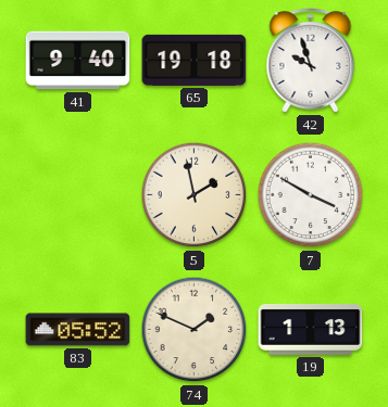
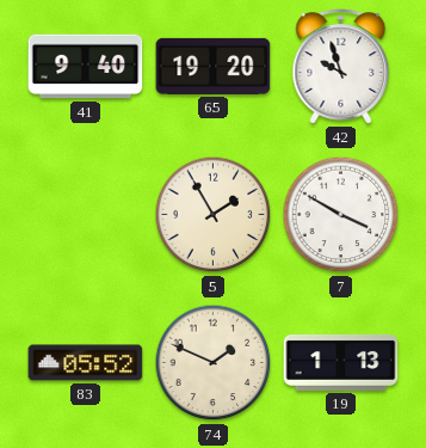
65: 19:18 -> 19:20 (214, 66)
5: 1:58 -> 1:55 (214, 215)
